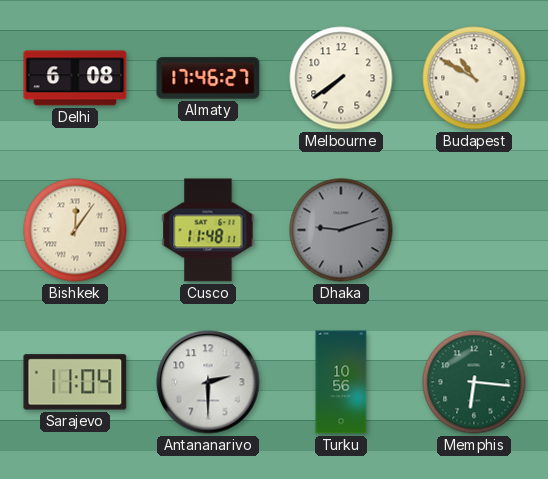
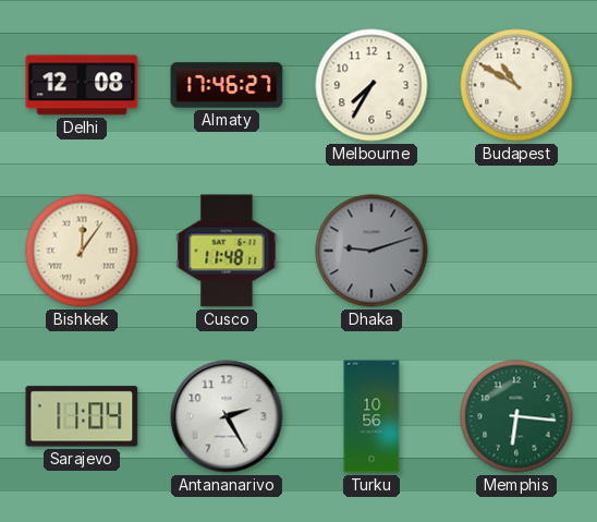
Delhi: 6:08 -> 12:08 (82, 85)
Melbourne: 7:39 -> 7:35 (371, 85)
Antananarivo: 2:30 -> 2:25 (227, 416)
